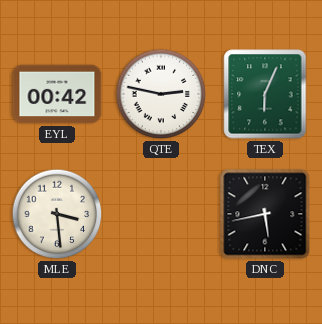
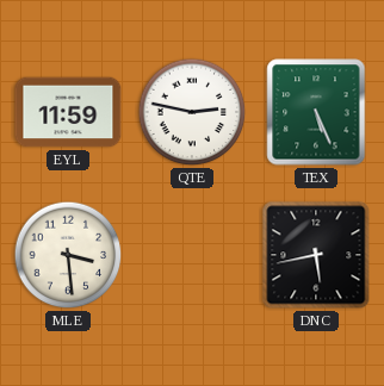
EYL: 00:42 -> 11:59 (68, 112)
TEX: 6:04 -> 5:26 (316, 112)
